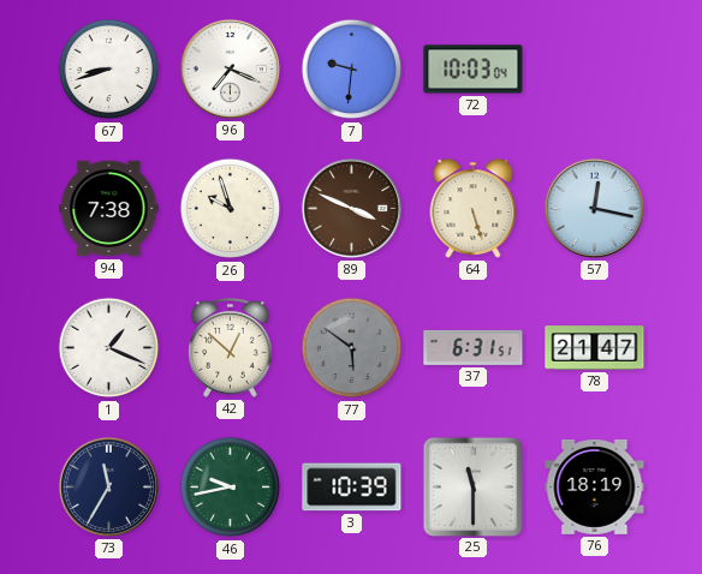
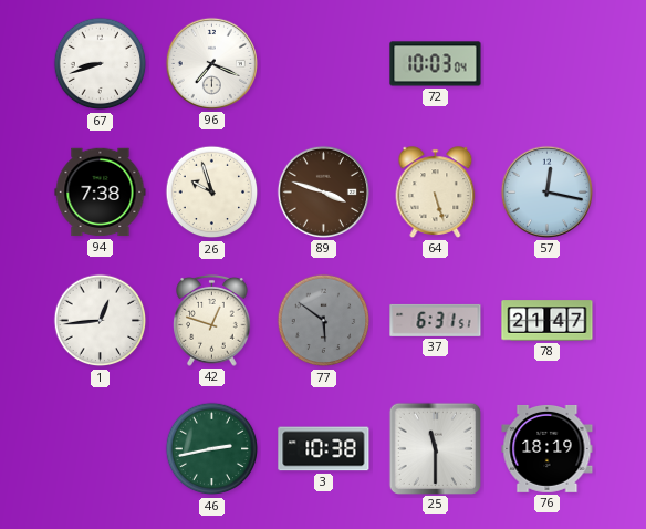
7: 9:31 -> none (352, 70)
89: 3:49 -> 3:48 (323, 191)
1: 1:19 -> 12:44 (101, 321)
42: 12:52 -> 12:48 (212, 321)
73: 11:35 -> none (108, 486)
46: 9:43 -> 2:43 (212, 449)
3: 10:39 -> 10:38 (324, 449)
